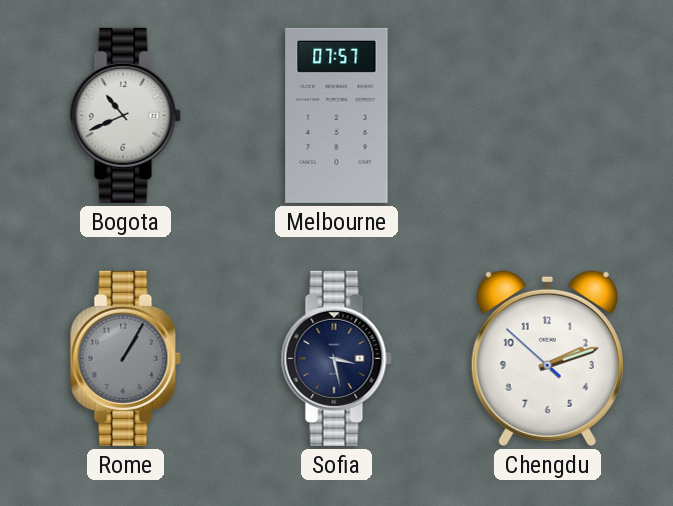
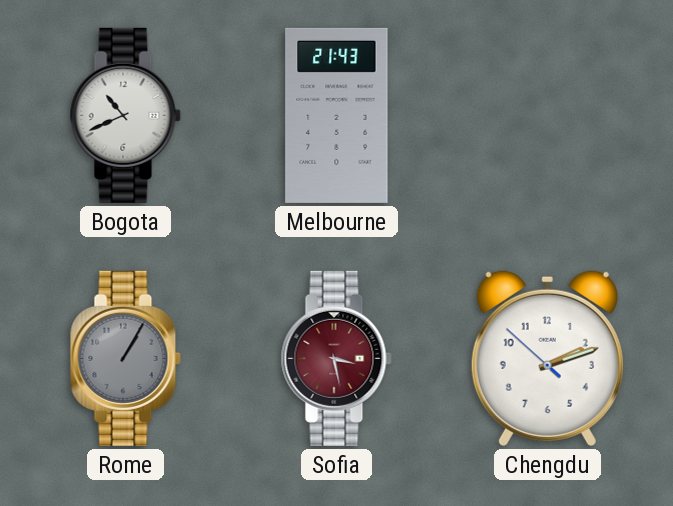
Melbourne: 07:57 -> 21:43 (337, 115)
Sofia dial: navy -> burgundy (336, 358)
